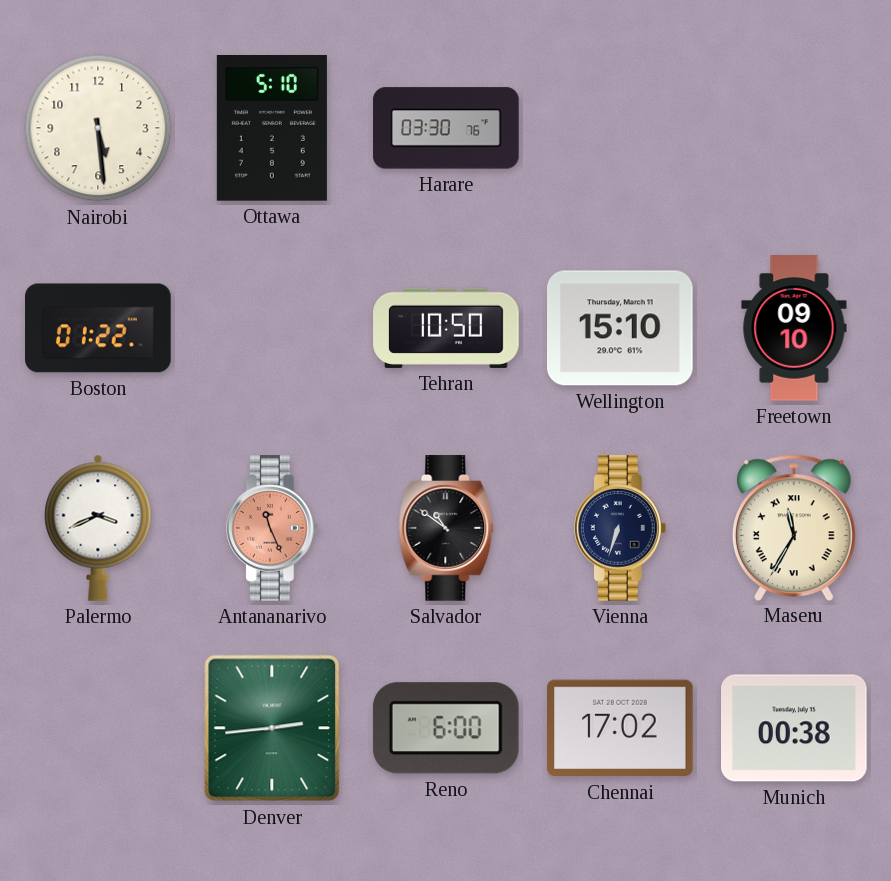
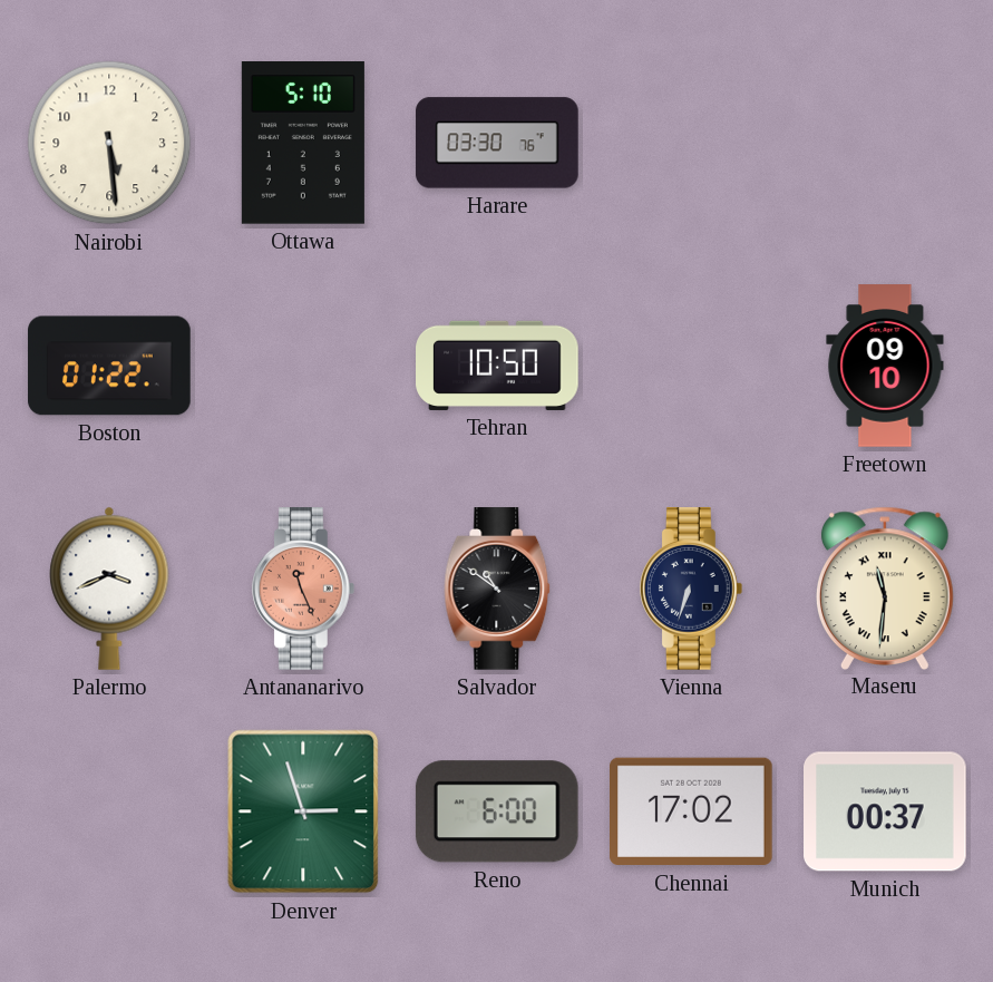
Wellington: 15:10 -> none (621, 328)
Maseru: 11:35 -> 11:31 (886, 587)
Denver: 2:44 -> 2:57 (303, 811)
Munich: 00:38 -> 00:37 (886, 811)
